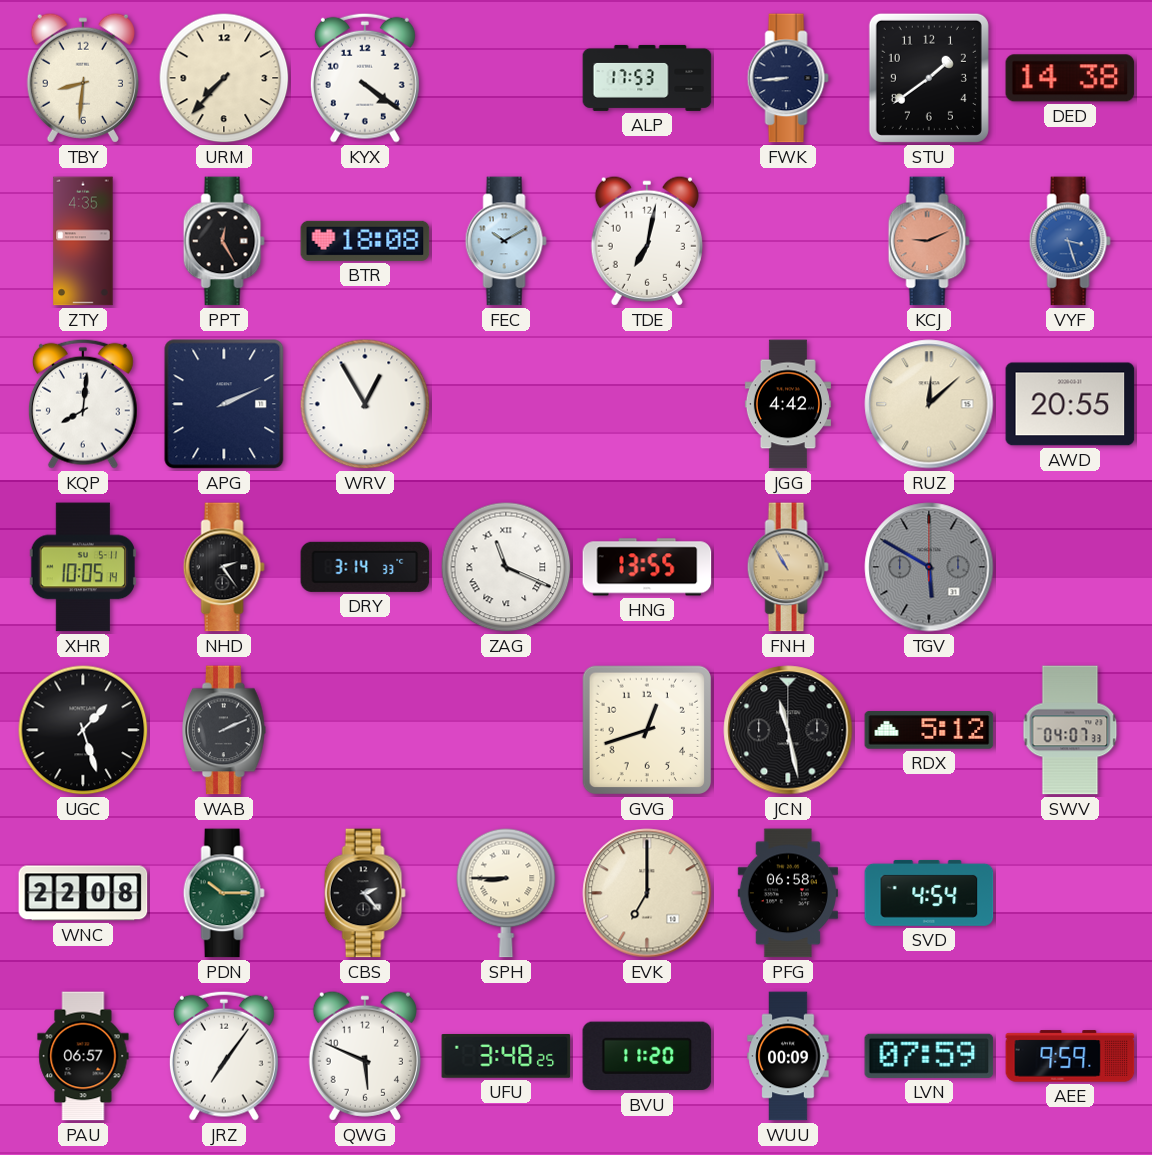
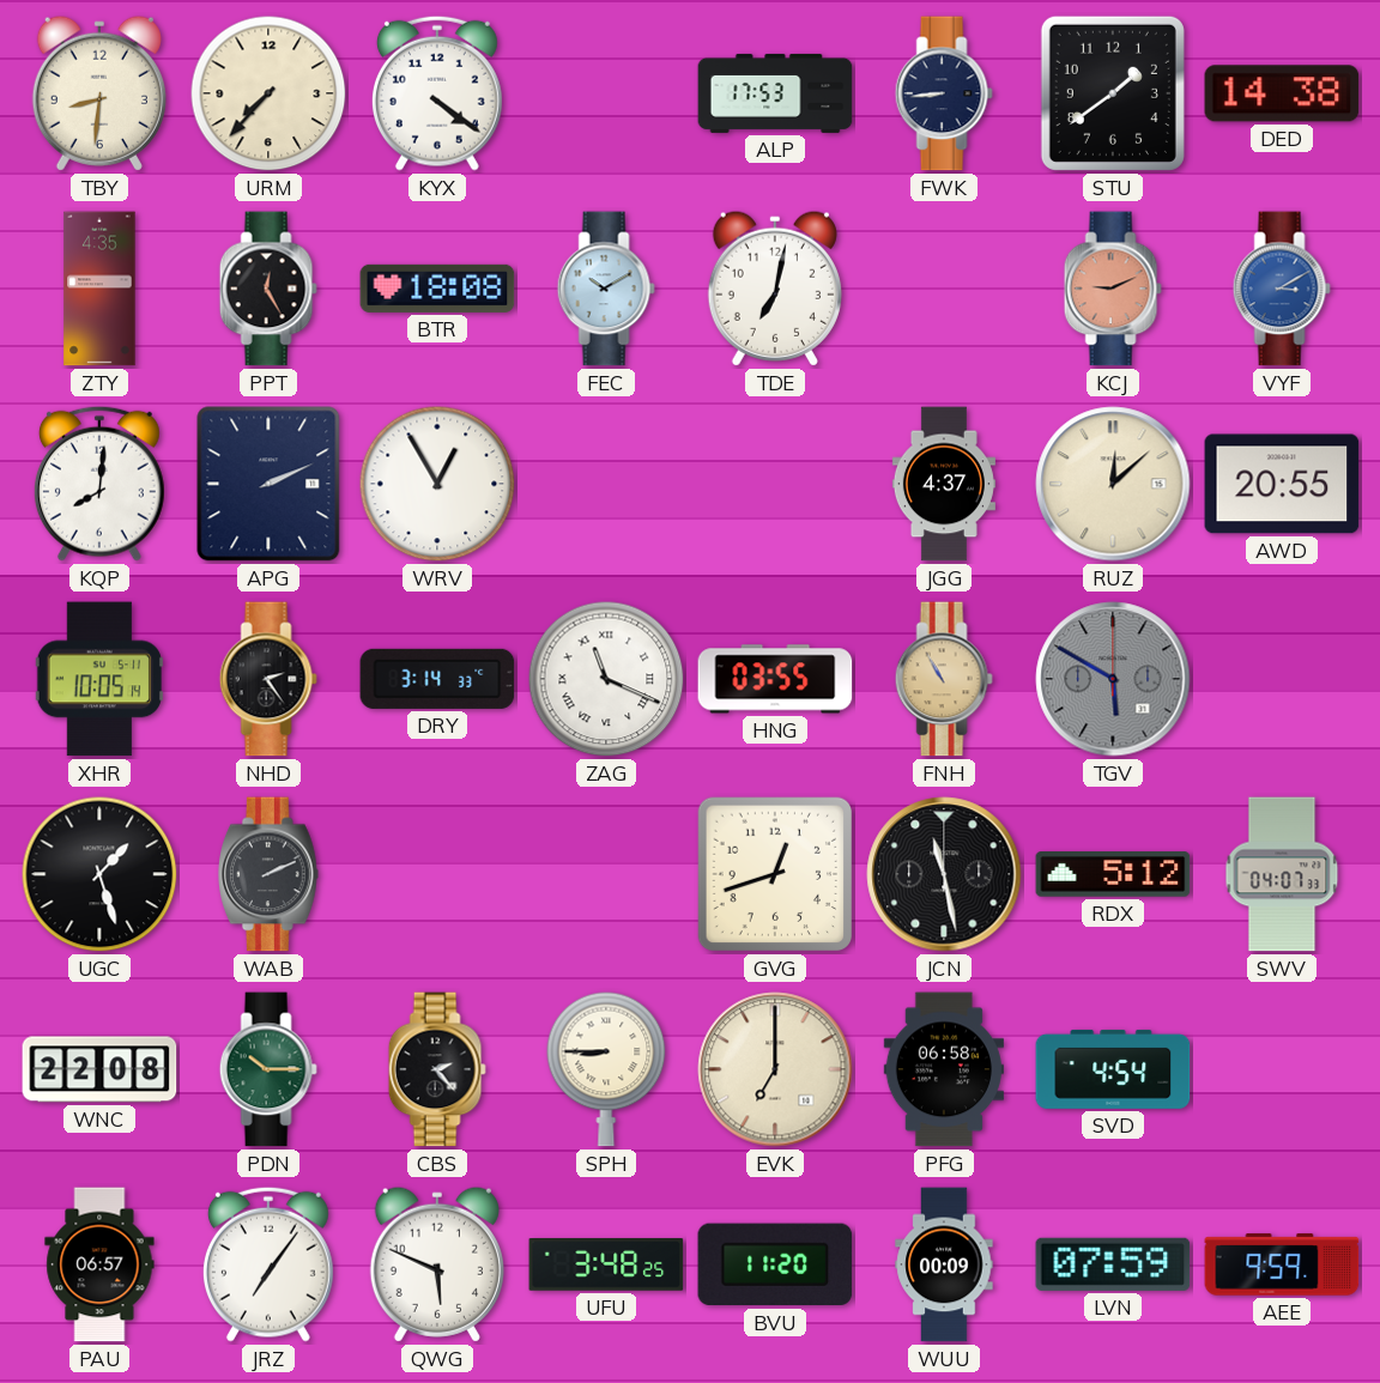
VYF: 3:27 -> 3:10 (1282, 289)
JGG: 4:42 -> 4:37 (944, 484)
HNG: 13:55 -> 03:55 (775, 679)
